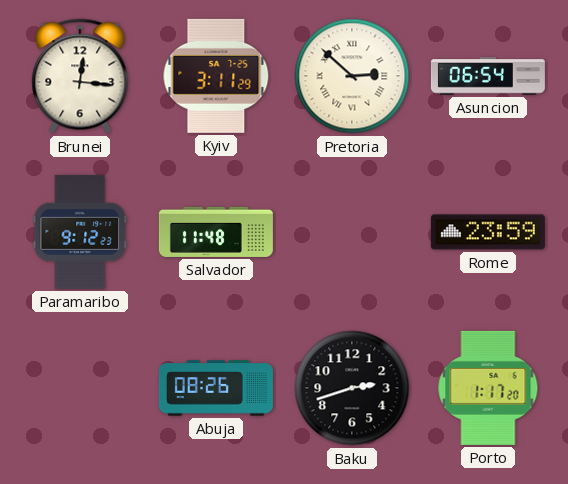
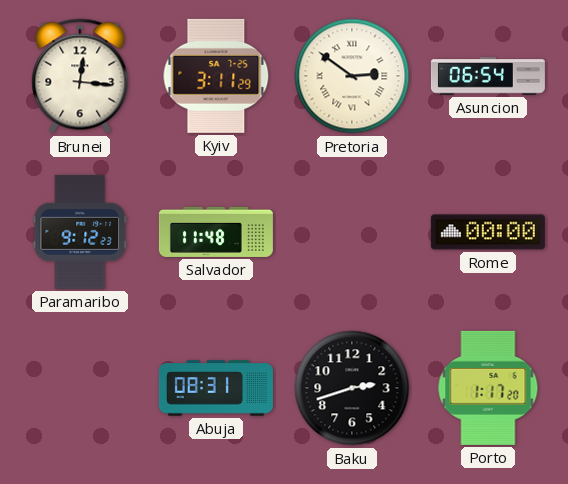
Pretoria: 2:52 -> 2:51 (352, 76)
Rome: 23:59 -> 00:00 (488, 232)
Abuja: 08:26 -> 08:31 (216, 388)
